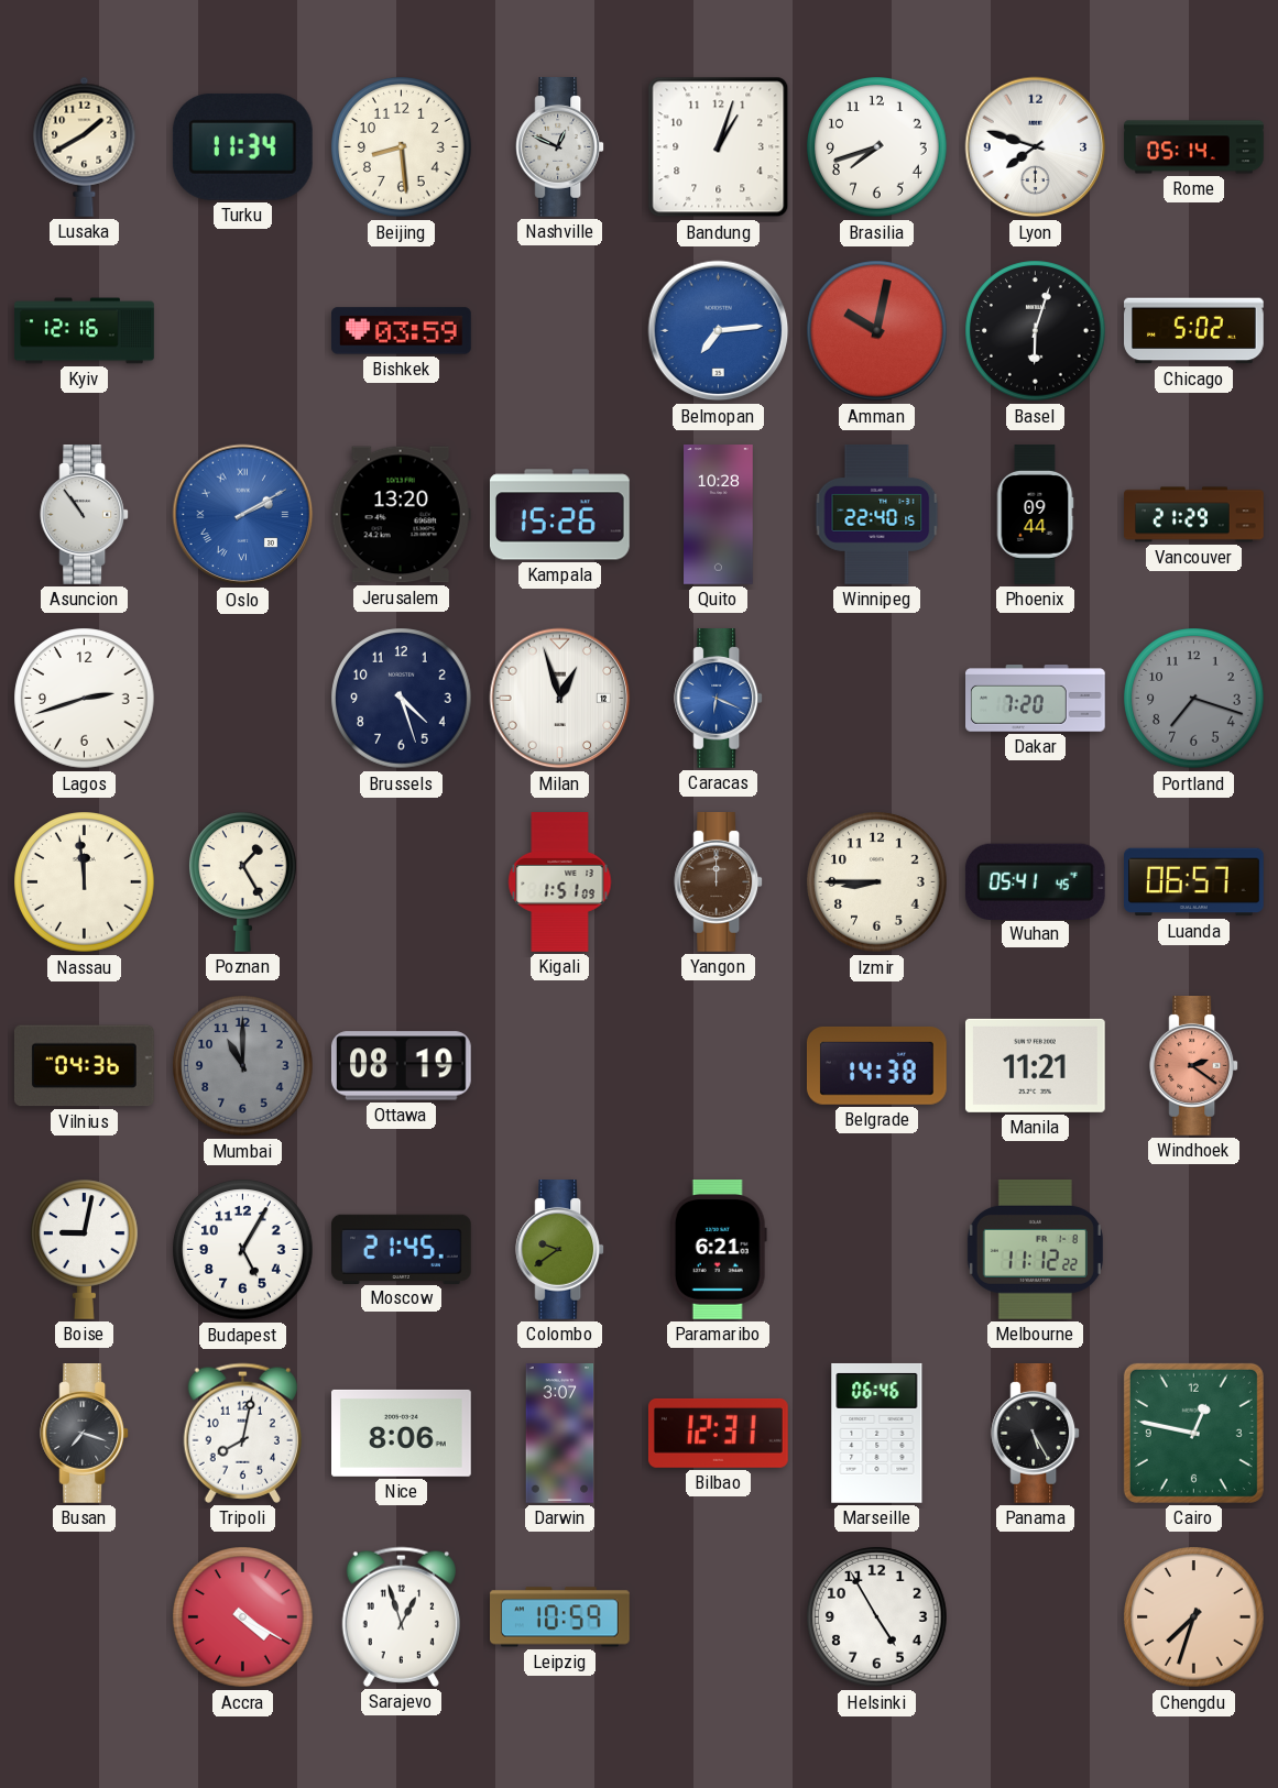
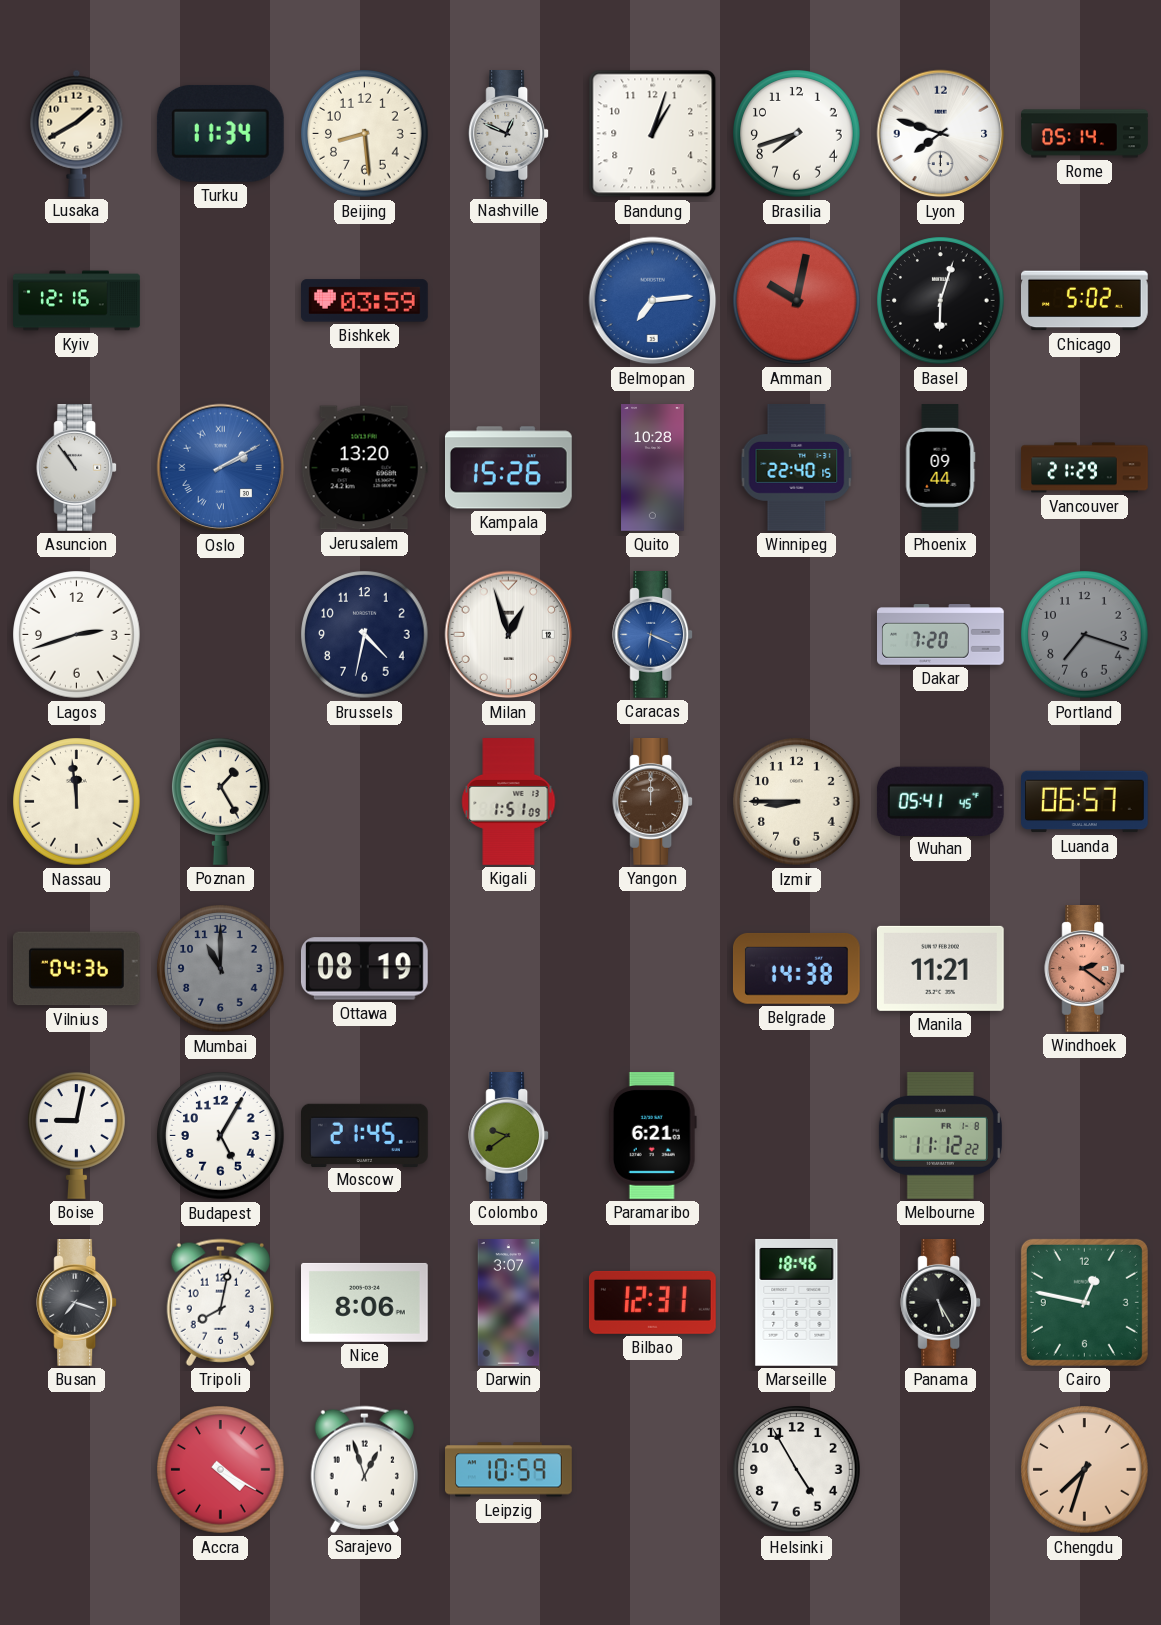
Brussels: 4:27 -> 4:32 (365, 635)
Marseille: 06:46 -> 18:46 (797, 1302)
